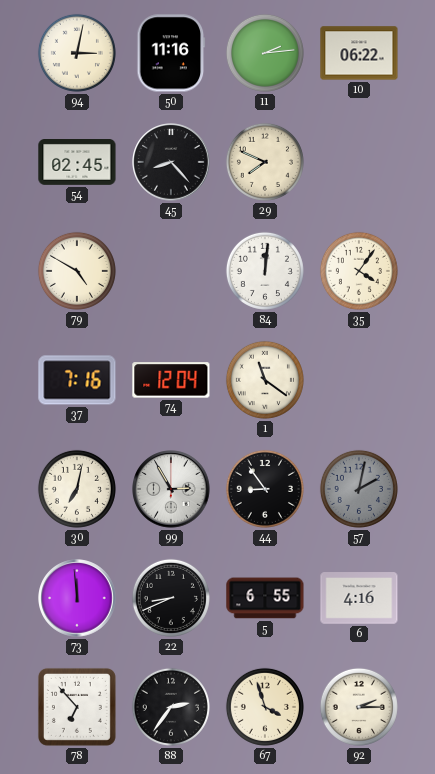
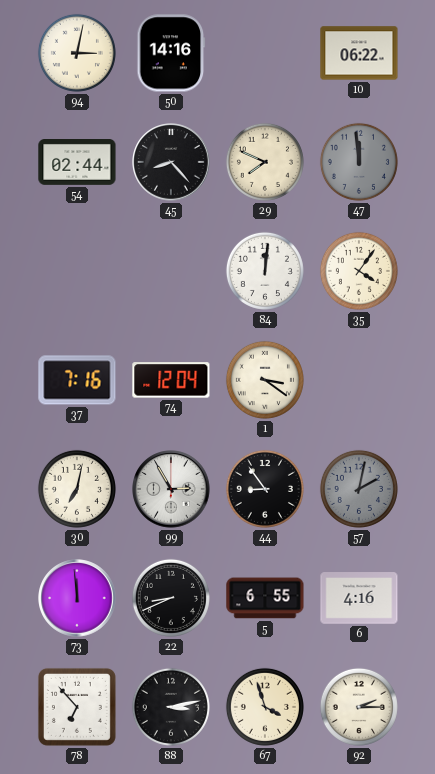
50: 11:16 -> 14:16 (171, 53)
11: 2:14 -> none (265, 53)
54: 02:45 -> 02:44 (77, 163)
47: none -> 11:59 (359, 162)
79: 4:50 -> none (77, 271)
1: 11:21 -> 3:21 (265, 380)
88: 2:36 -> 3:13 (171, 707)
